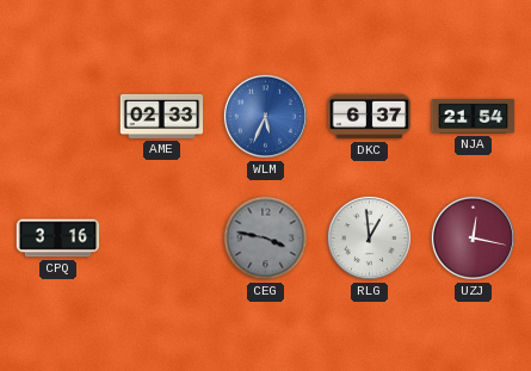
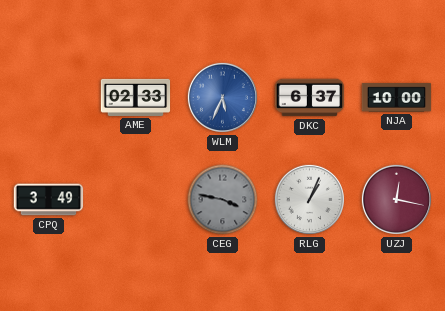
NJA: 21:54 -> 10:00 (397, 98)
CPQ: 3:16 -> 3:49 (49, 200)
RLG: 12:59 -> 1:04 (309, 199)
